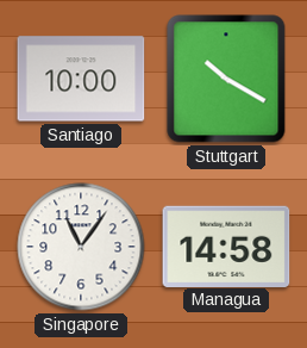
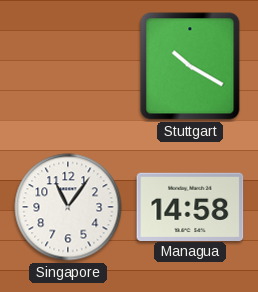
Santiago: 10:00 -> none (81, 79)
